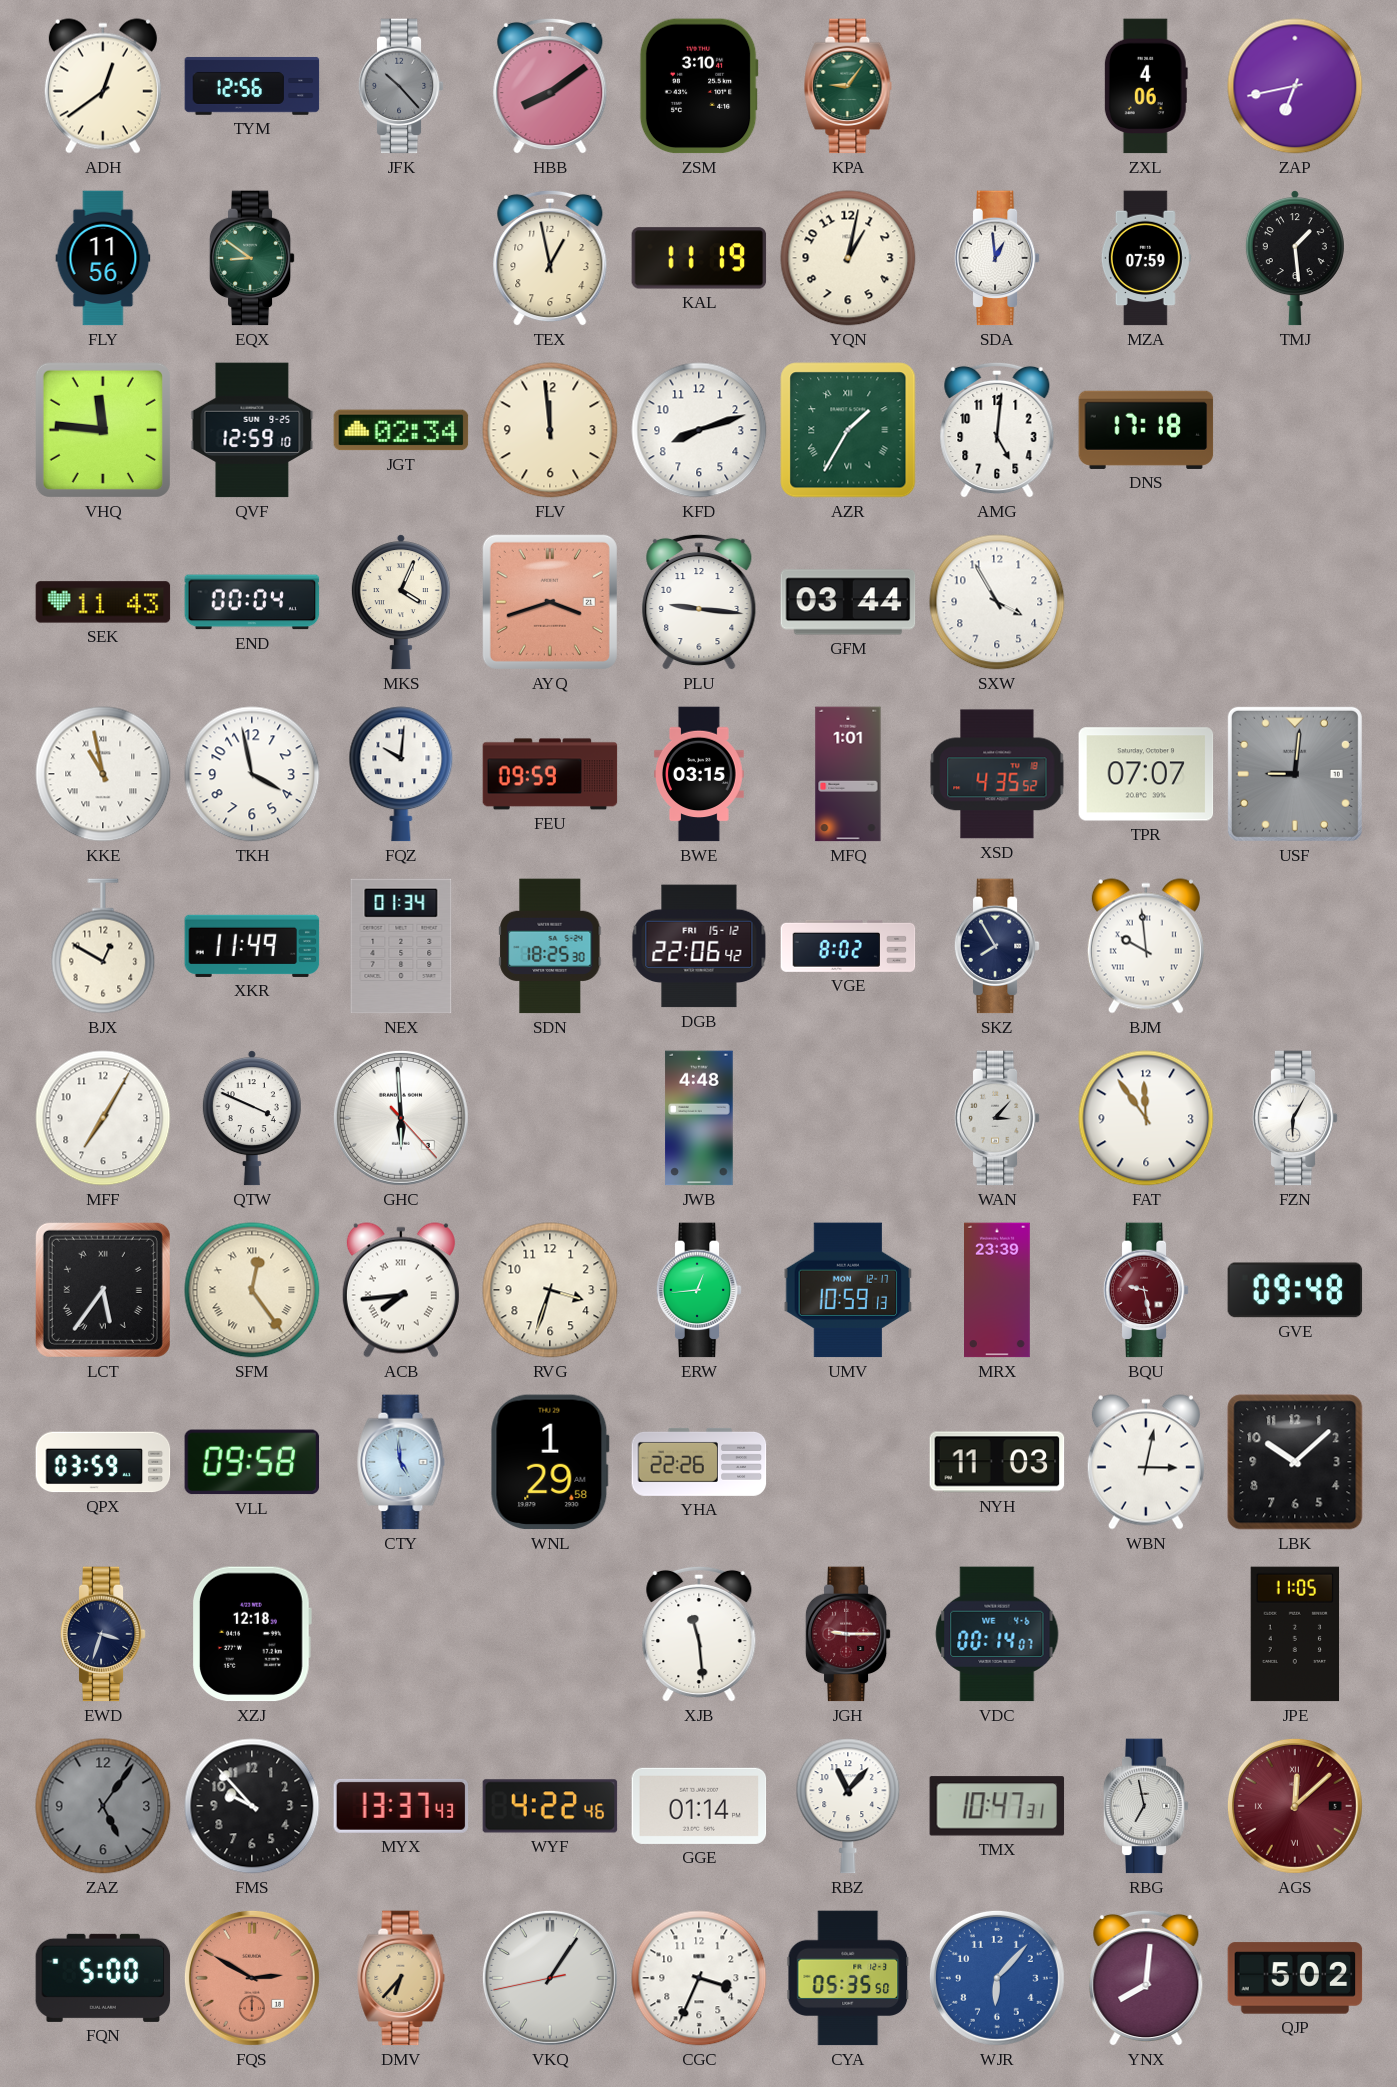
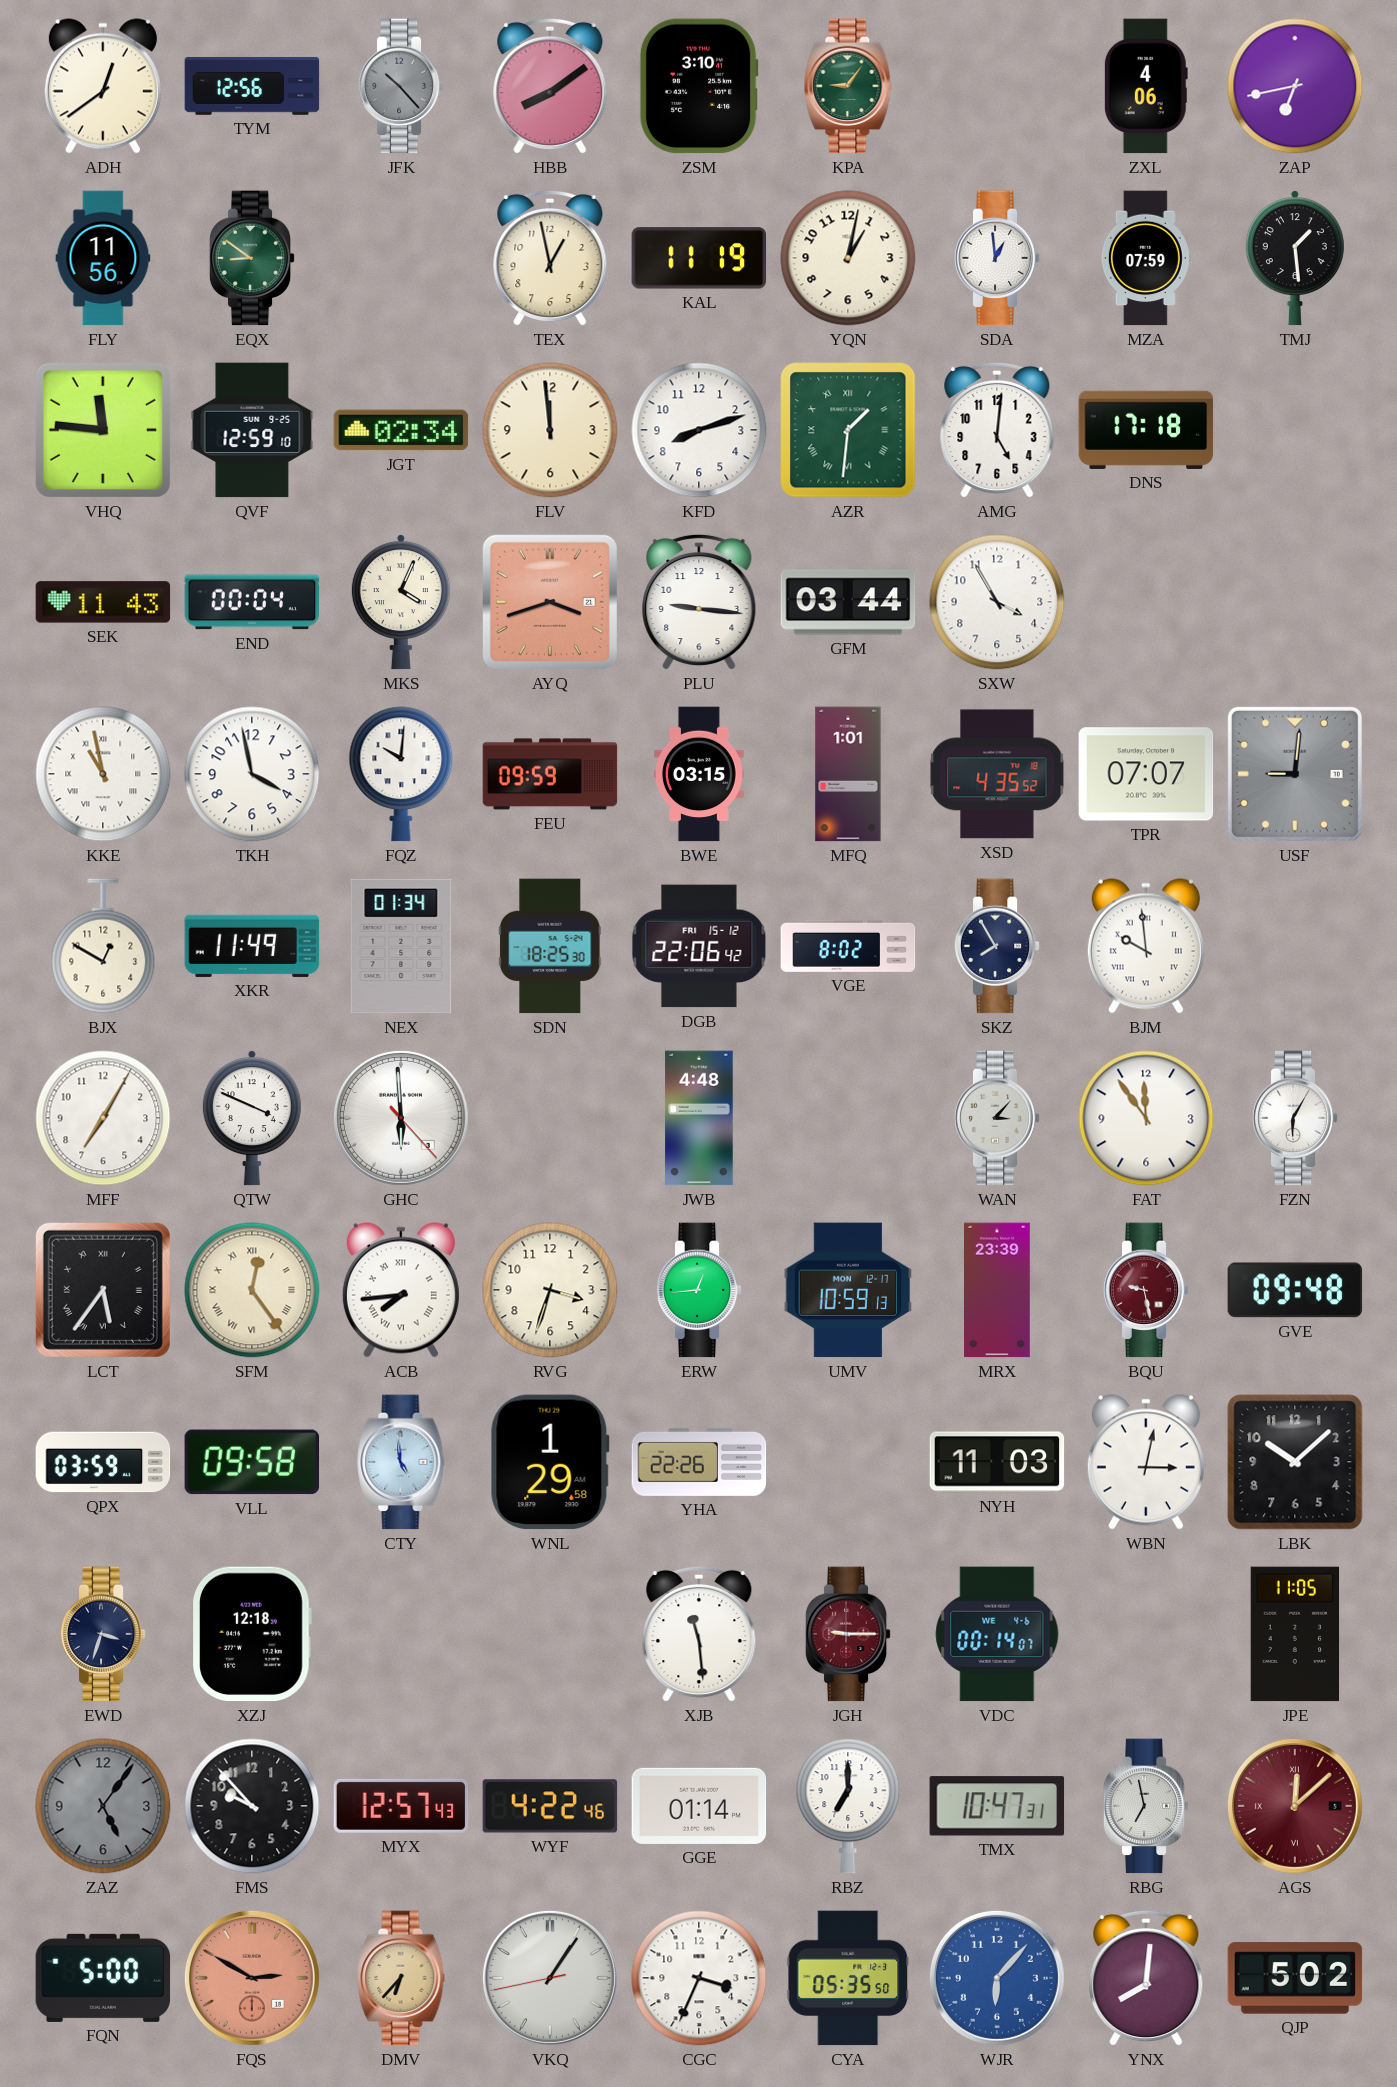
AZR: 1:35 -> 1:31 (848, 430)
MYX: 13:37 -> 12:57 (401, 1806)
RBZ: 11:07 -> 7:00 (848, 1806)
